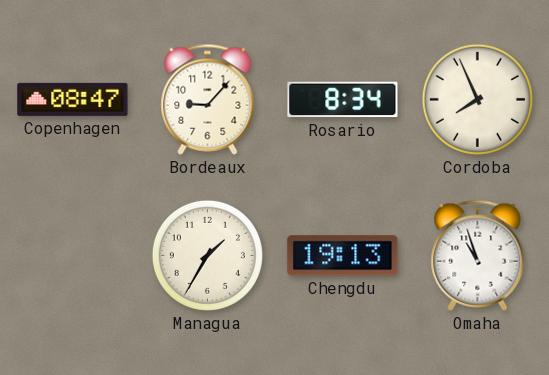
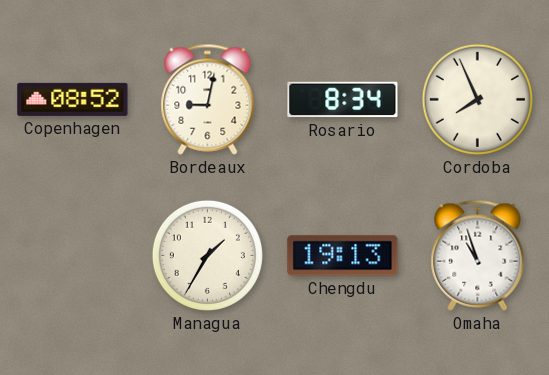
Copenhagen: 08:47 -> 08:52 (73, 99)
Bordeaux: 9:07 -> 9:02 (208, 99)
